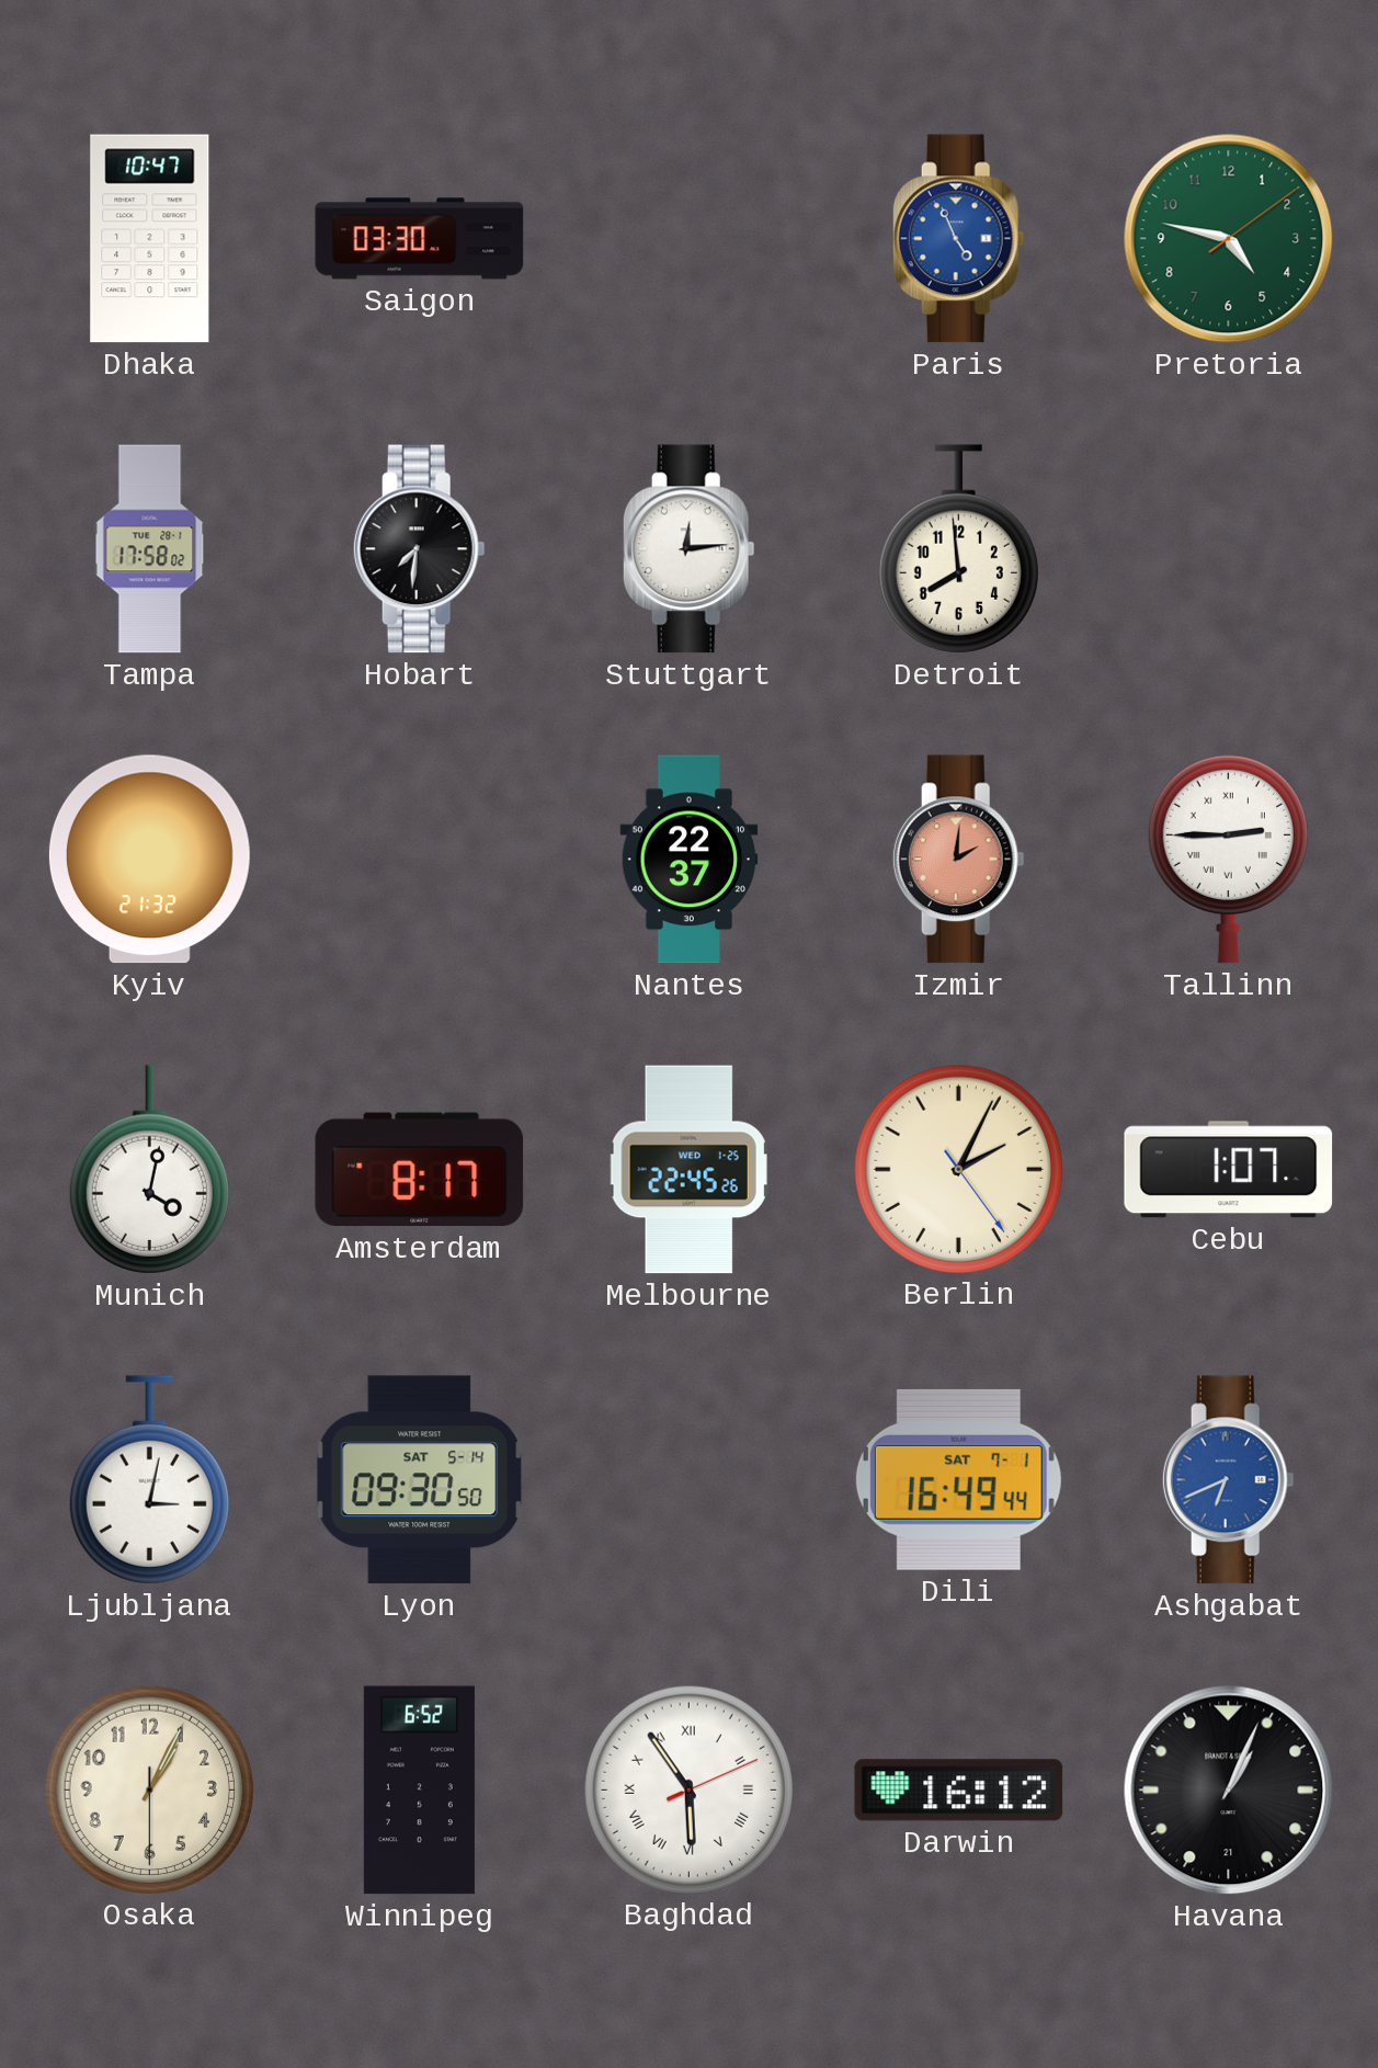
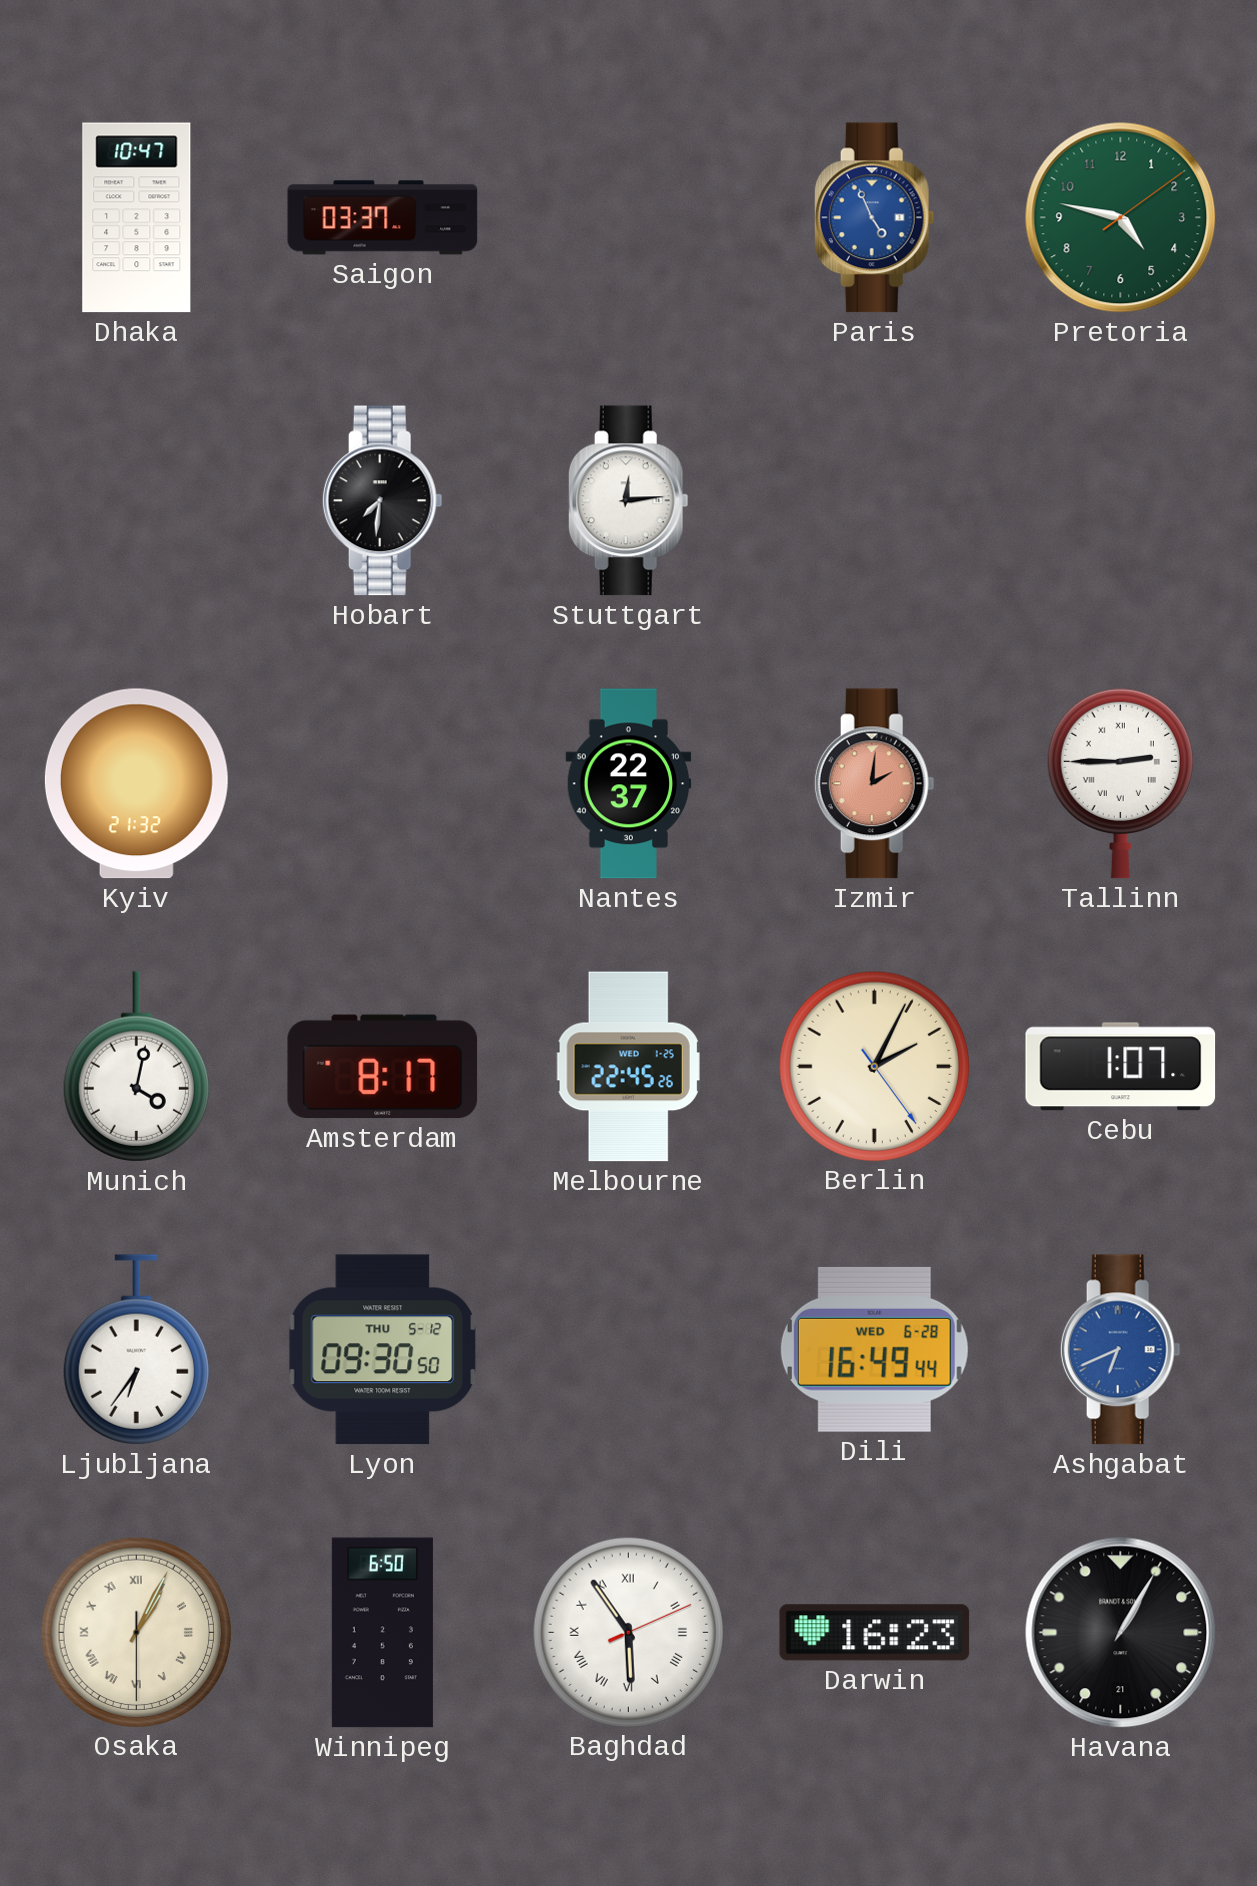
Saigon: 03:30 -> 03:37 (383, 218)
Tampa: 17:58 -> none (150, 549)
Detroit: 7:59 -> none (958, 549)
Ljubljana: 3:02 -> 6:36 (136, 1350)
Lyon date: SAT 5-14 -> THU 5-12 (383, 1350)
Dili date: SAT 7-1 -> WED 6-28 (874, 1349)
Osaka numerals: Arabic -> Roman (136, 1632)
Winnipeg: 6:52 -> 6:50 (382, 1633)
Darwin: 16:12 -> 16:23 (875, 1633)
Havana: 1:04 -> 1:05 (1121, 1633)
